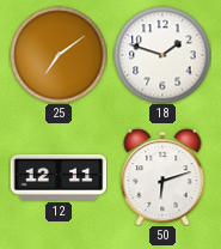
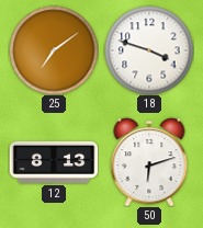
18: 1:48 -> 3:48 (149, 50)
12: 12:11 -> 8:13 (54, 162)
